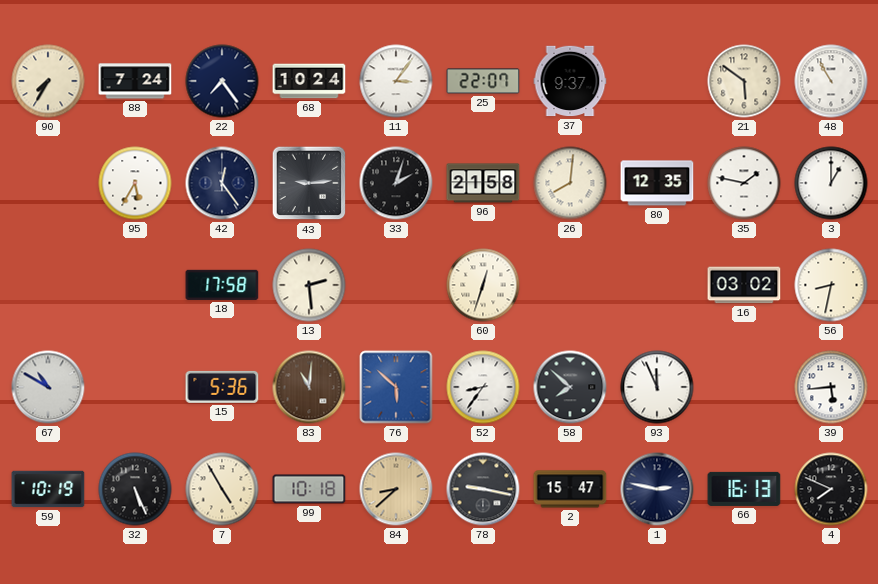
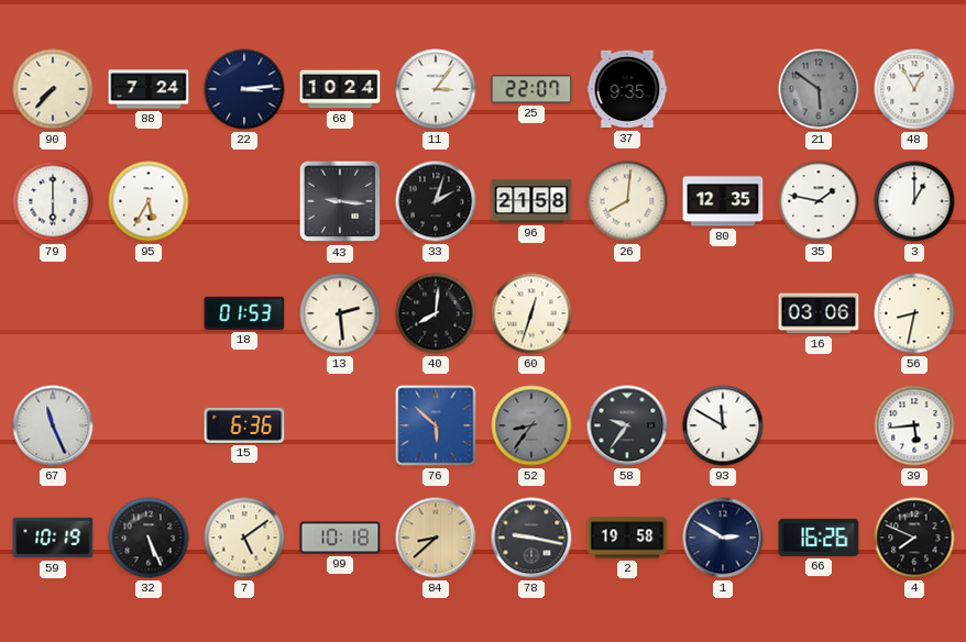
90: 7:35 -> 7:37 (53, 89)
22: 7:24 -> 3:14 (244, 89)
37: 9:37 -> 9:35 (627, 89)
21 dial: cream -> grey (819, 89)
48: 10:55 -> 12:55 (914, 89)
79: none -> 6:00 (53, 201)
42: 12:24 -> none (222, 183)
43: 9:14 -> 9:16 (340, 201)
18: 17:58 -> 01:53 (244, 313)
40: none -> 8:01 (436, 313)
16: 03:02 -> 03:06 (819, 313)
67: 10:50 -> 11:26 (53, 425)
15: 5:36 -> 6:36 (244, 425)
83: 11:01 -> none (309, 387)
52 dial: white -> grey (531, 425)
58: 7:52 -> 9:36 (627, 425)
93: 11:56 -> 11:50 (723, 425)
7: 4:55 -> 5:09 (244, 538)
2: 15:47 -> 19:58 (627, 538)
1: 2:47 -> 2:50 (723, 538)
66: 16:13 -> 16:26 (819, 538)
